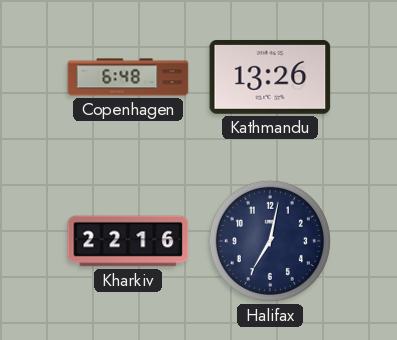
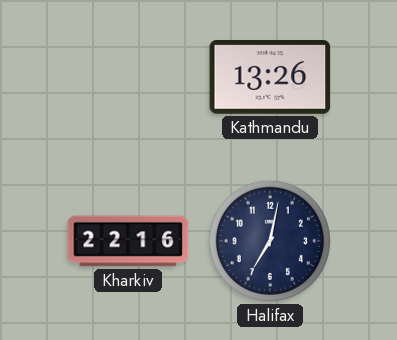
Copenhagen: 6:48 -> none (128, 77)
